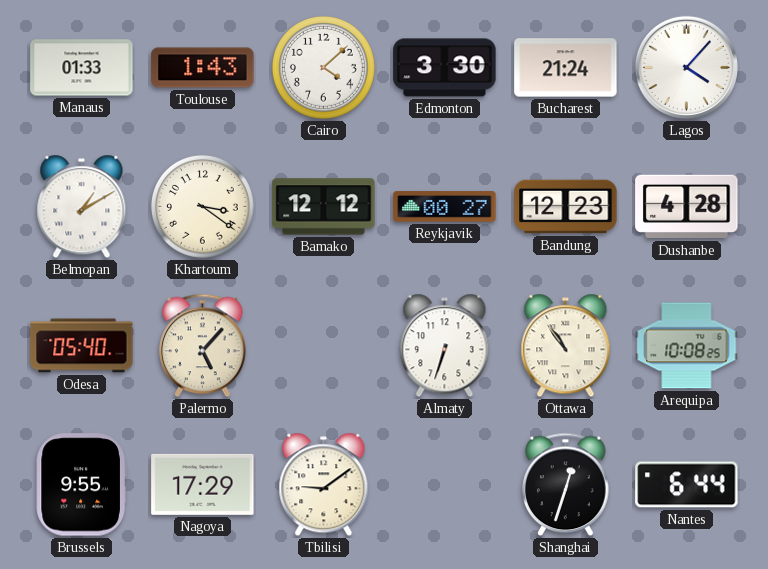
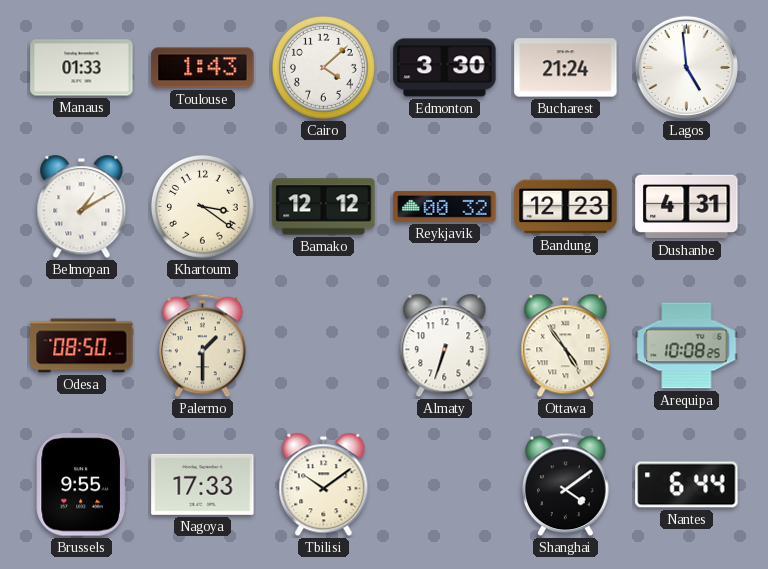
Lagos: 4:07 -> 4:59 (686, 67)
Reykjavik: 00:27 -> 00:32 (445, 207)
Dushanbe: 4:28 -> 4:31 (687, 207)
Odesa: 05:40 -> 08:50 (82, 346)
Palermo: 5:07 -> 1:30 (203, 346)
Ottawa: 10:54 -> 4:54 (566, 346)
Nagoya: 17:29 -> 17:33 (203, 484)
Tbilisi: 9:09 -> 10:09 (324, 485)
Shanghai: 12:33 -> 4:09 (566, 485)
